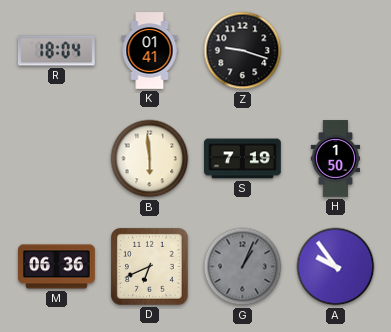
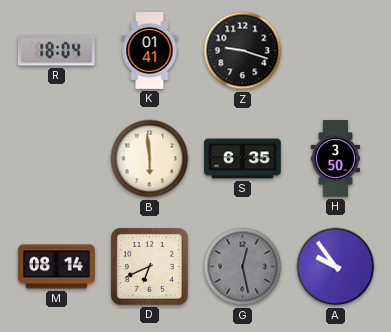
S: 7:19 -> 6:35 (243, 159)
H: 1:50 -> 3:50 (336, 159)
M: 06:36 -> 08:14 (57, 267)
G: 1:04 -> 12:28 (243, 267)
